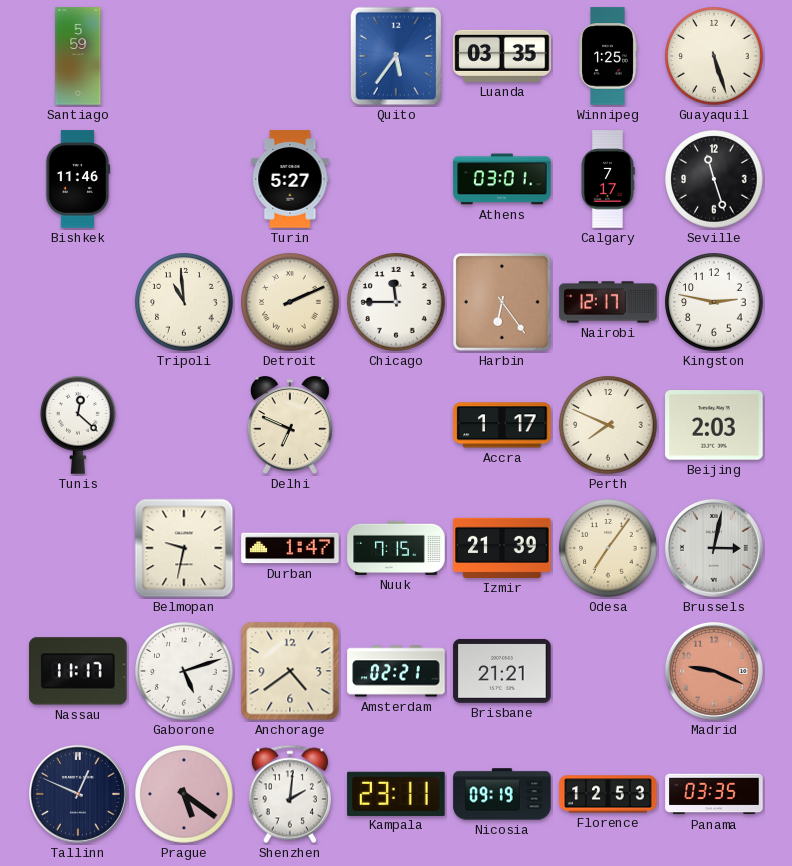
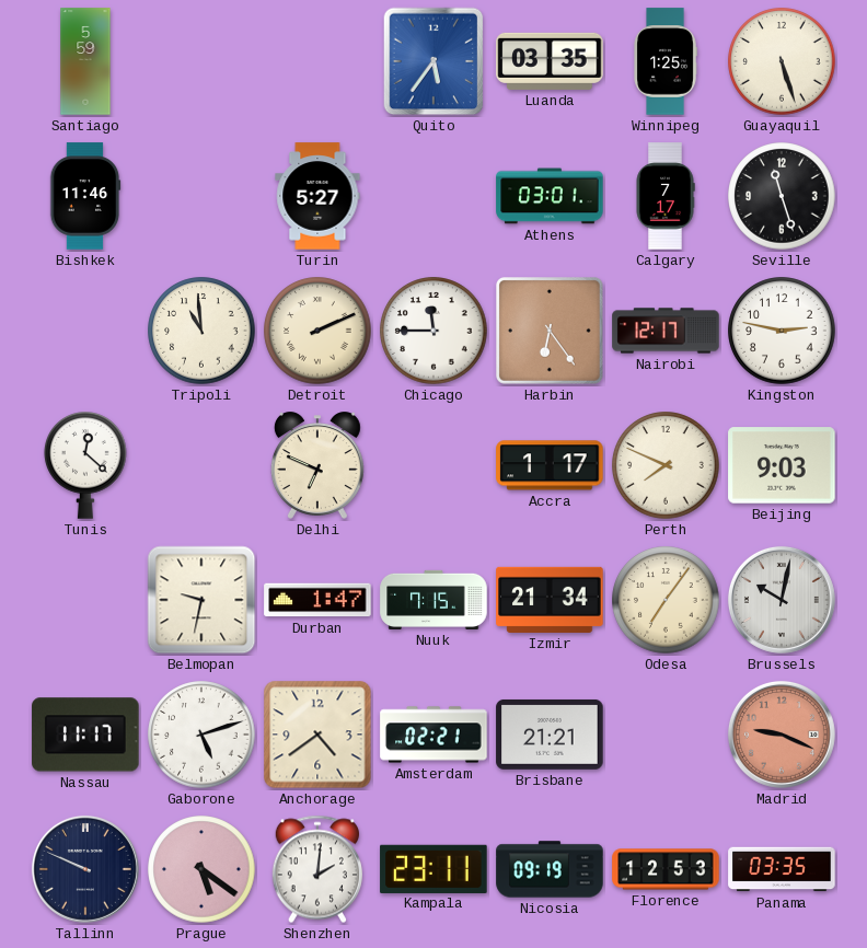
Beijing: 2:03 -> 9:03 (782, 465)
Izmir: 21:39 -> 21:34 (550, 600)
Brussels: 3:02 -> 10:02 (782, 600)
Tallinn: 12:49 -> 9:49 (85, 869)
